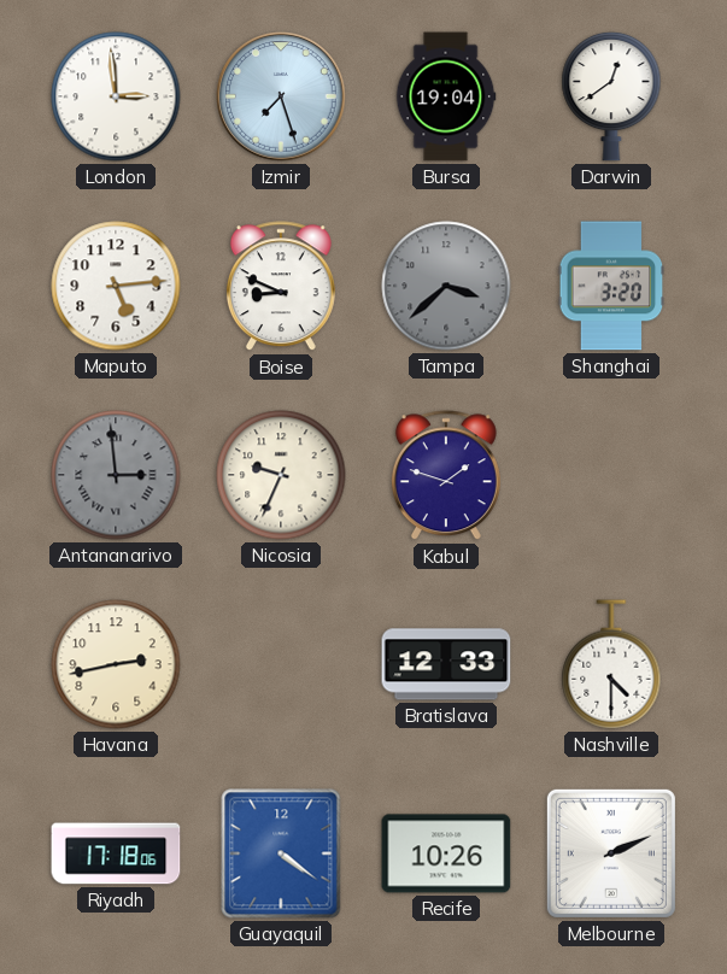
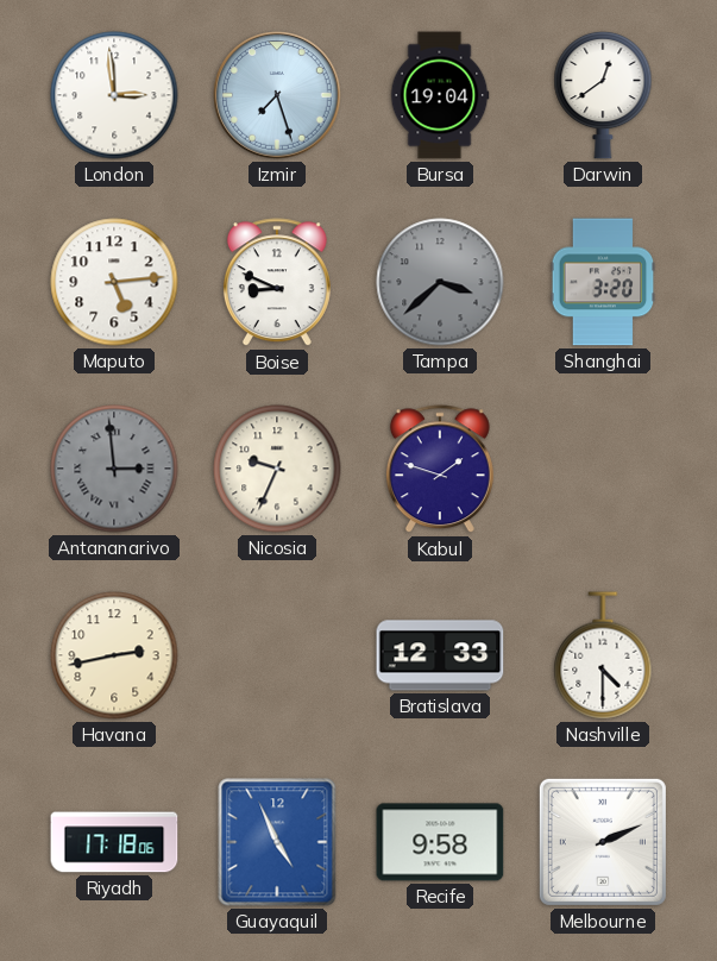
Guayaquil: 4:21 -> 4:56 (277, 842)
Recife: 10:26 -> 9:58 (440, 842)
